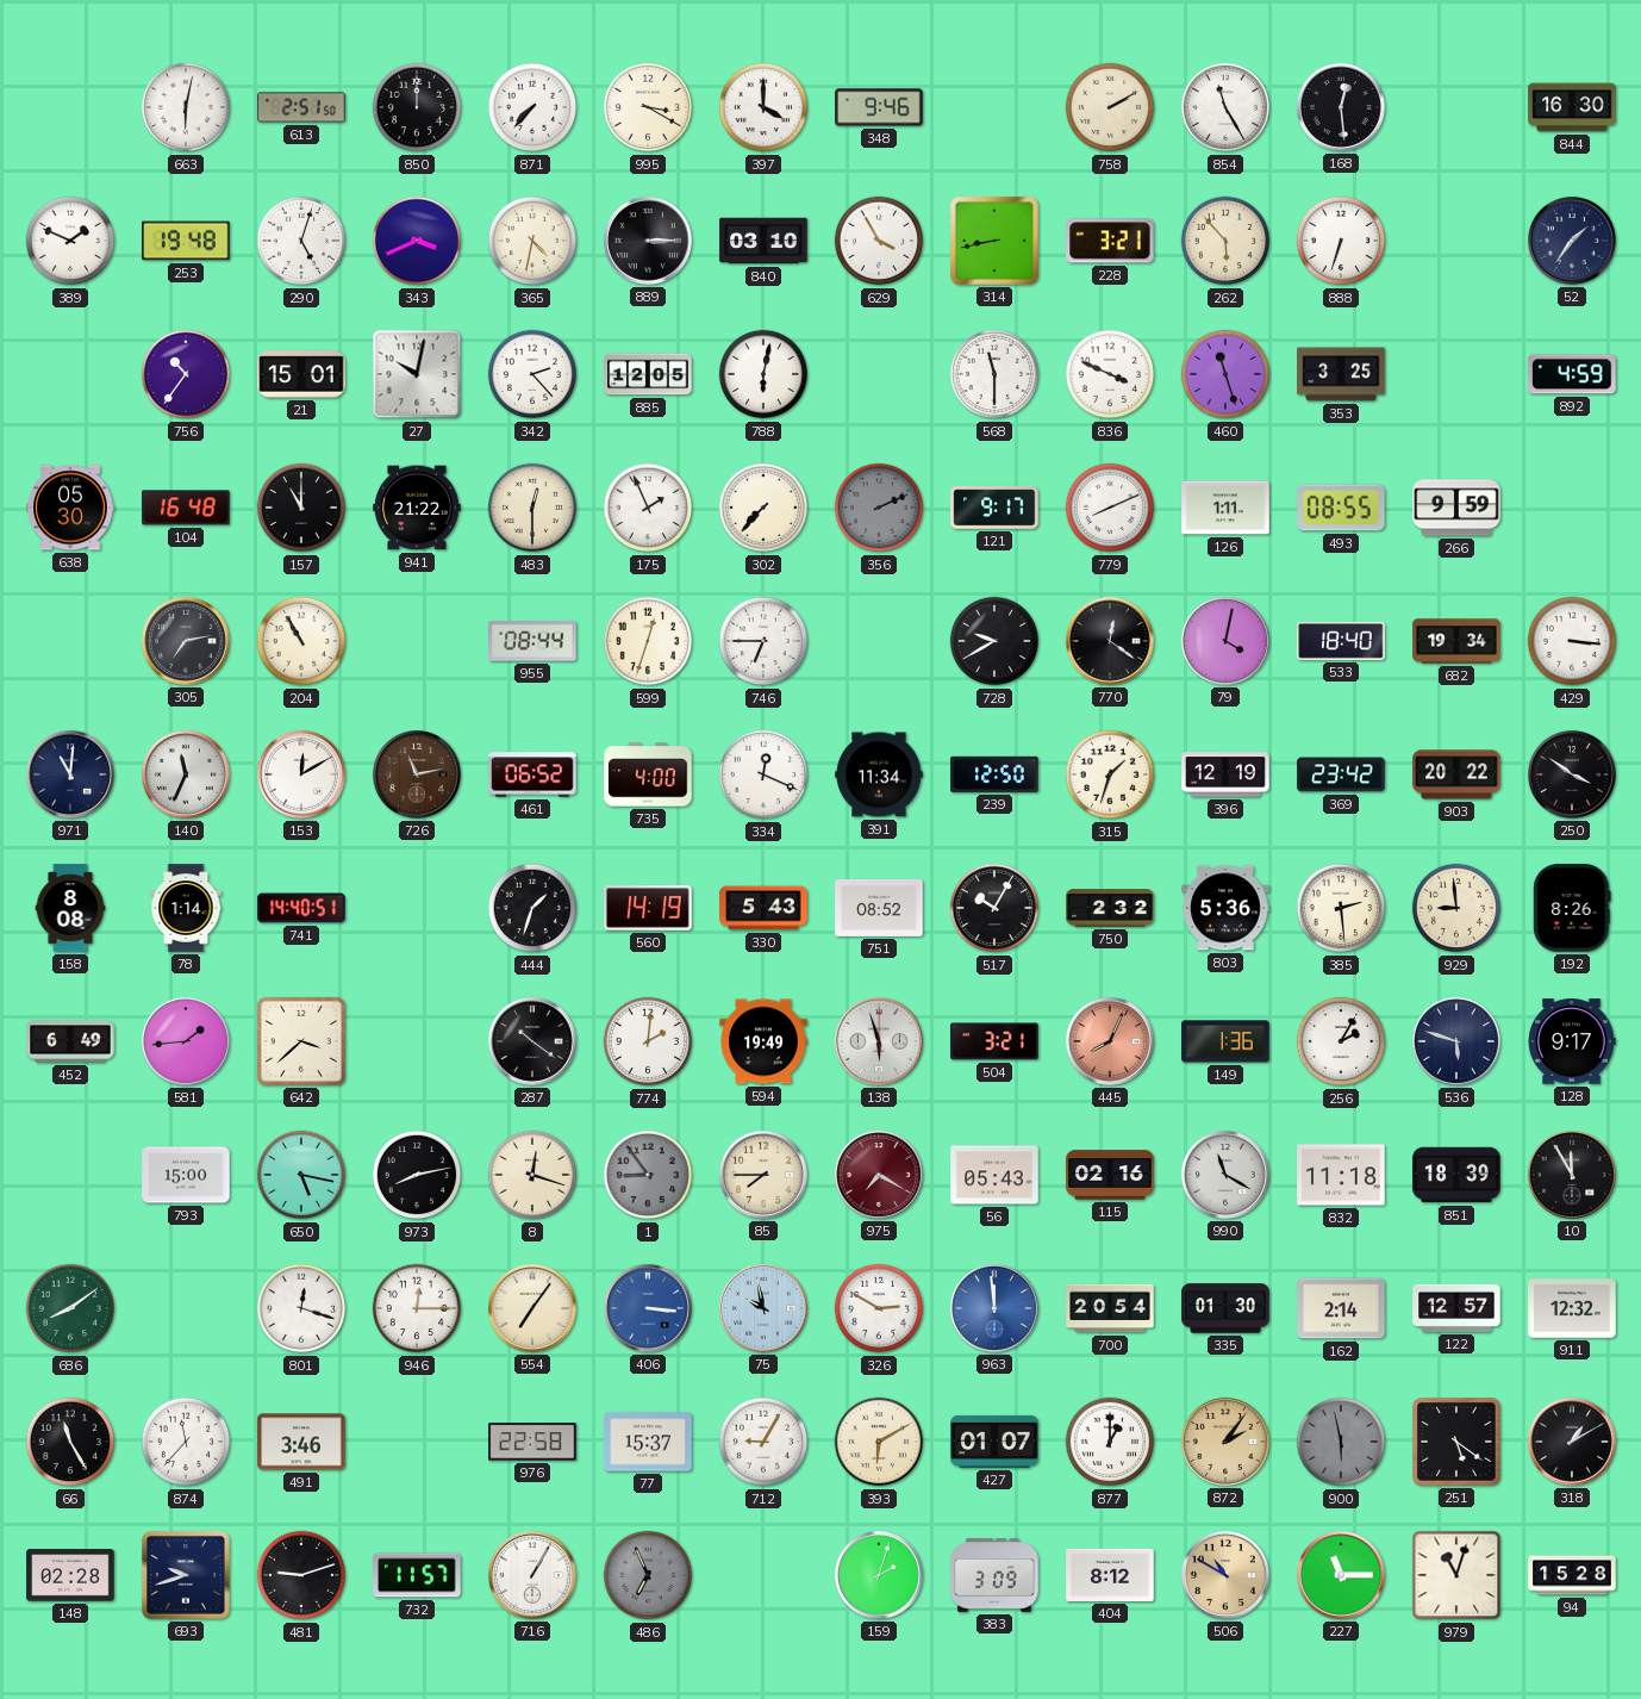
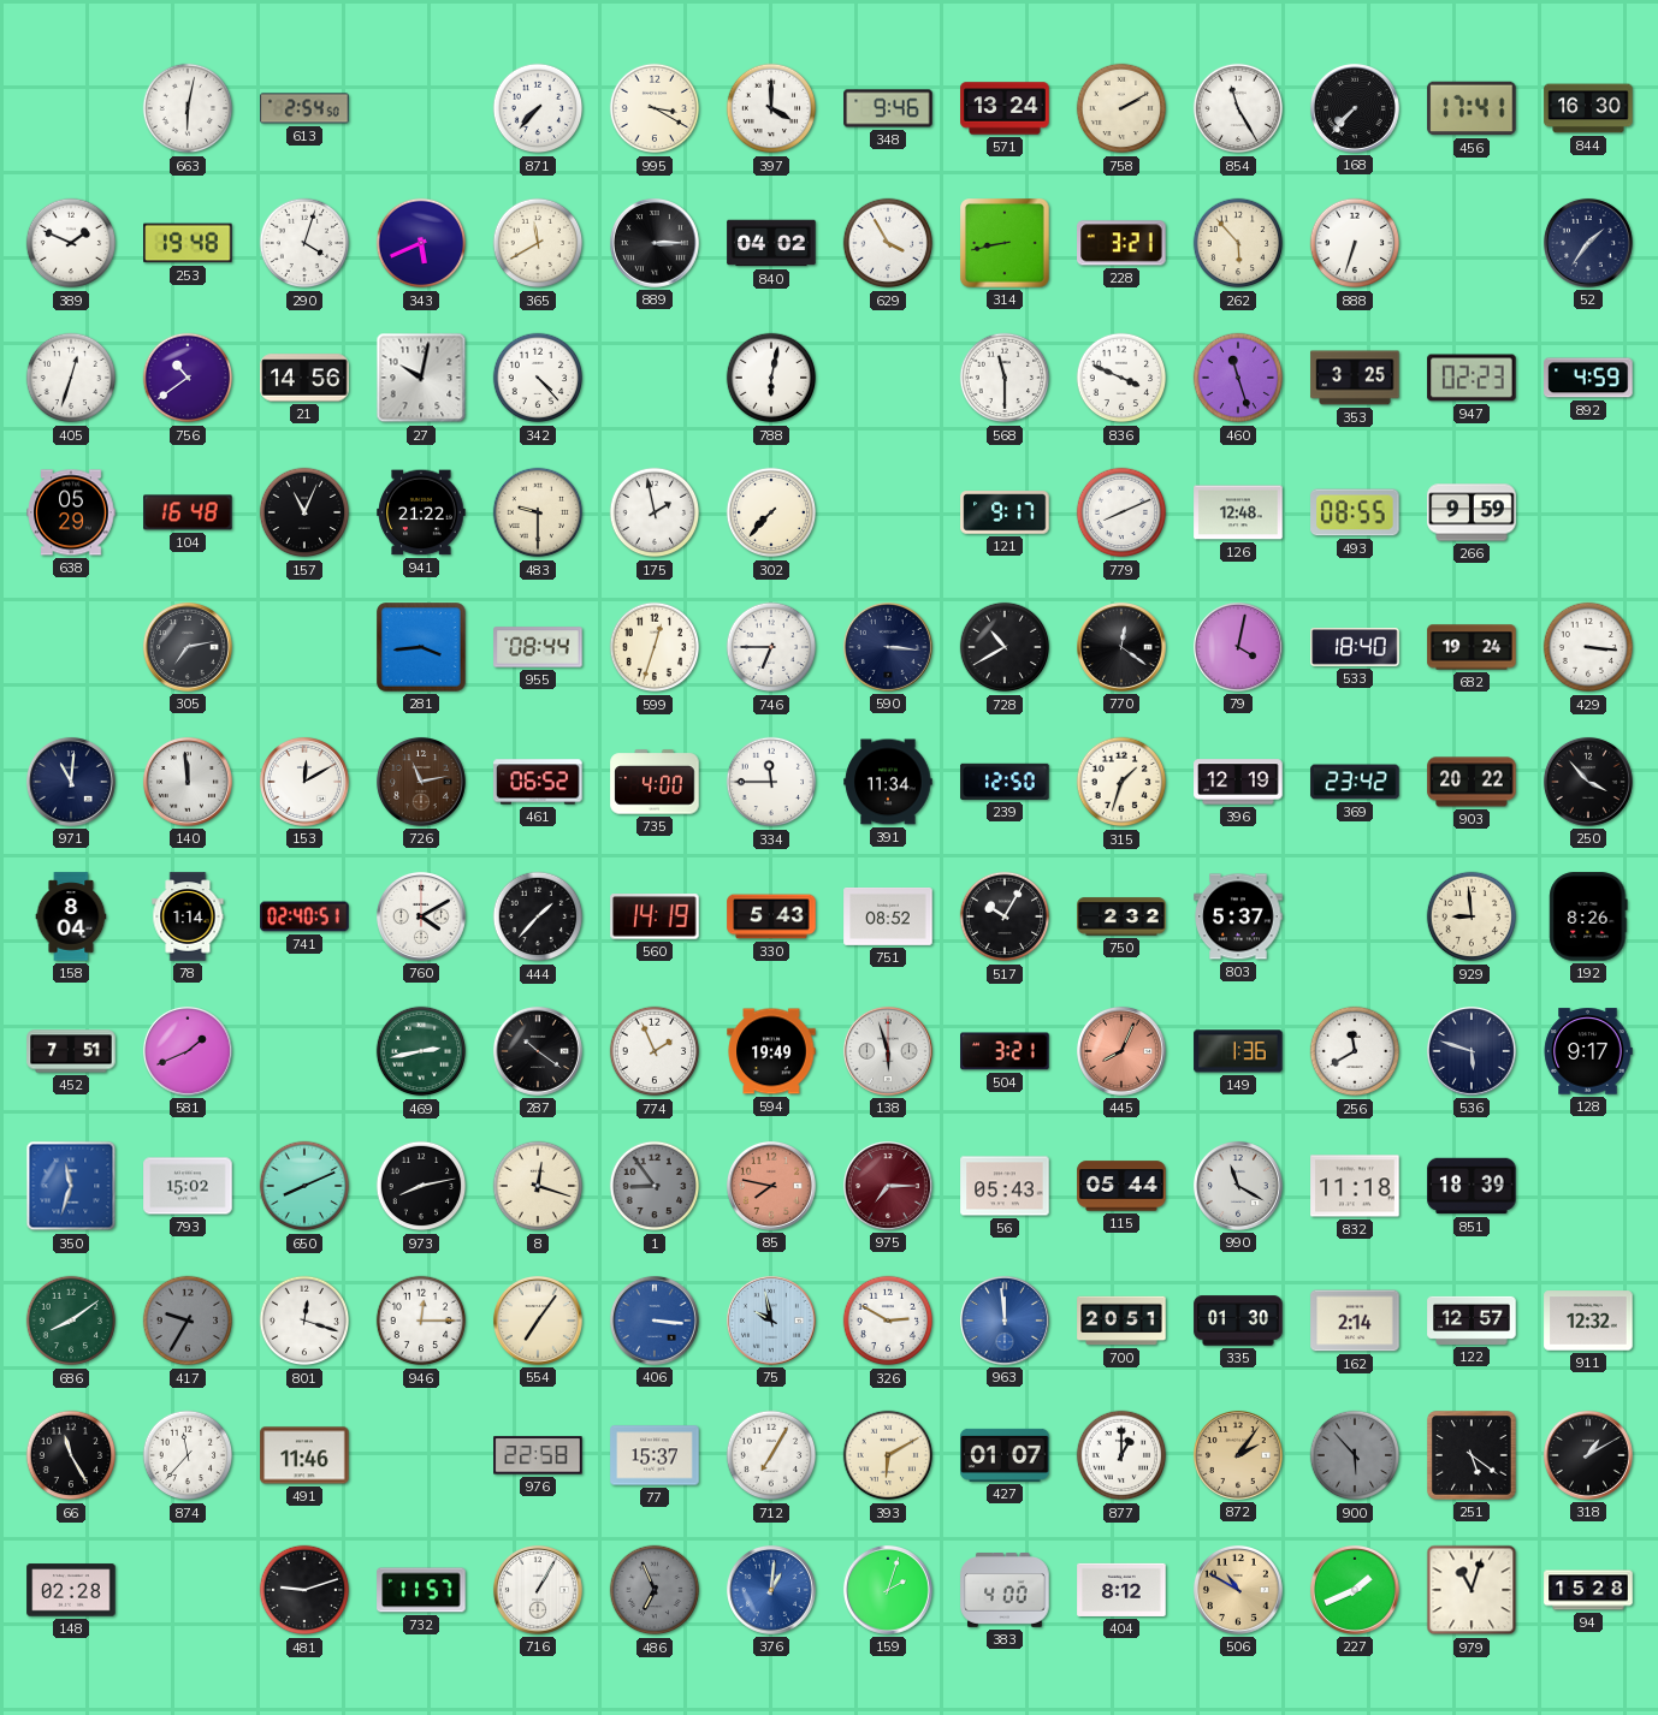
613: 2:51 -> 2:54 (304, 108)
850: 12:00 -> none (417, 107)
571: none -> 13:24 (1005, 108)
168: 12:29 -> 7:37 (1355, 108)
456: none -> 17:41 (1472, 108)
290: 5:03 -> 4:03 (304, 243)
343: 3:41 -> 5:41 (421, 243)
365: 4:32 -> 11:40 (538, 243)
840: 03:10 -> 04:02 (771, 243)
405: none -> 12:33 (71, 378)
756: 10:36 -> 10:39 (188, 378)
21: 15:01 -> 14:56 (304, 378)
342: 2:23 -> 4:23 (538, 378)
885: 12:05 -> none (648, 374)
947: none -> 02:23 (1472, 378)
638: 05:30 -> 05:29 (71, 512)
157: 11:00 -> 11:04 (304, 512)
483: 12:30 -> 9:30 (538, 512)
175: 1:56 -> 1:58 (655, 512)
356: 2:11 -> none (879, 508)
126: 1:11 -> 12:48 (1238, 512)
204: 10:55 -> none (301, 641)
281: none -> 3:44 (421, 647)
590: none -> 3:16 (888, 647)
728: 9:40 -> 10:40 (1005, 647)
682: 19:34 -> 19:24 (1472, 647)
140: 11:34 -> 11:59 (188, 782)
334: 12:19 -> 11:45 (771, 782)
250: 3:51 -> 3:53 (1588, 782)
158: 8:08 -> 8:04 (71, 916)
741: 14:40 -> 02:40 (304, 916)
760: none -> 4:10 (421, 916)
444: 1:33 -> 1:37 (538, 916)
803: 5:36 -> 5:37 (1238, 916)
385: 2:29 -> none (1341, 908)
452: 6:49 -> 7:51 (71, 1051)
581: 1:44 -> 1:41 (188, 1051)
642: 3:38 -> none (301, 1041)
469: none -> 2:43 (421, 1051)
774: 2:01 -> 1:56 (655, 1051)
256: 2:05 -> 11:40 (1355, 1051)
350: none -> 11:33 (71, 1186)
793: 15:00 -> 15:02 (188, 1186)
650: 5:17 -> 8:11 (304, 1186)
85: 7:45 -> 7:47 (771, 1186)
85 dial: cream -> salmon (771, 1186)
975: 7:20 -> 7:15 (888, 1186)
115: 02:16 -> 05:44 (1121, 1186)
10: 11:55 -> none (1572, 1175)
417: none -> 9:35 (188, 1321)
700: 20:54 -> 20:51 (1121, 1321)
491: 3:46 -> 11:46 (304, 1455)
712: 9:05 -> 7:05 (771, 1455)
900: 5:58 -> 5:53 (1355, 1455)
693: 9:42 -> none (187, 1576)
376: none -> 1:01 (771, 1590)
383: 3:09 -> 4:00 (1005, 1590)
227: 11:15 -> 1:41 (1355, 1590)
